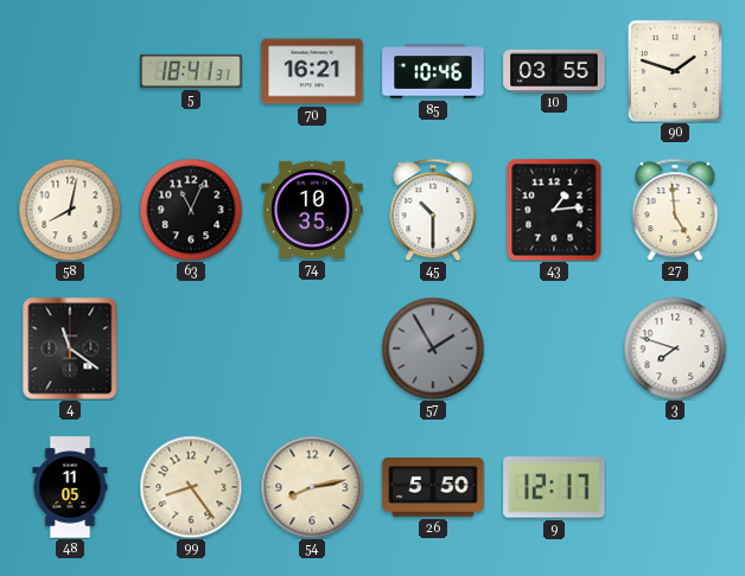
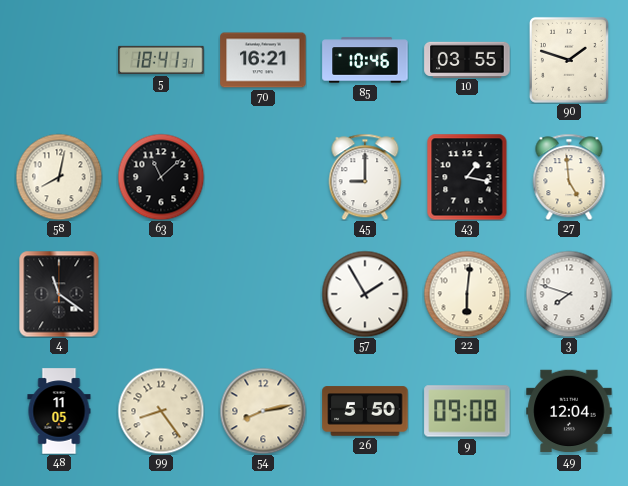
63: 11:04 -> 11:08 (161, 177)
74: 10:35 -> none (312, 210)
45: 10:30 -> 9:00 (365, 177)
43: 1:14 -> 1:17 (467, 177)
57 dial: grey -> white (365, 294)
22: none -> 6:01 (467, 294)
9: 12:17 -> 09:08 (467, 411)
49: none -> 12:04 (569, 411)
